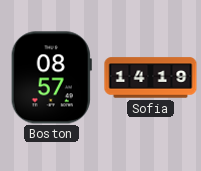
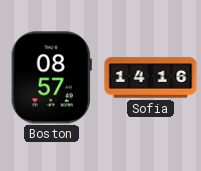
Sofia: 14:19 -> 14:16 (151, 78)
